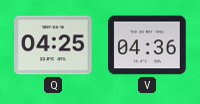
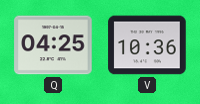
V: 04:36 -> 10:36 (147, 45)
